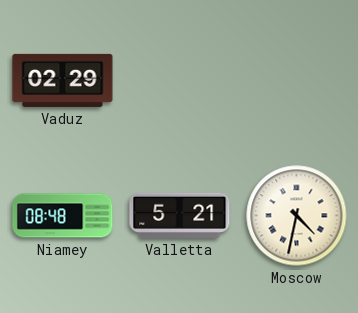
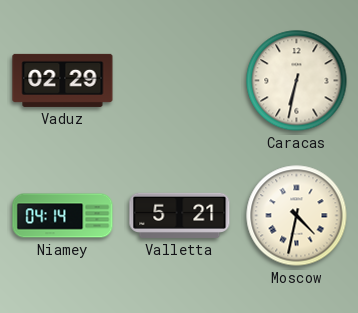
Caracas: none -> 6:32 (297, 81)
Niamey: 08:48 -> 04:14 (63, 216)
